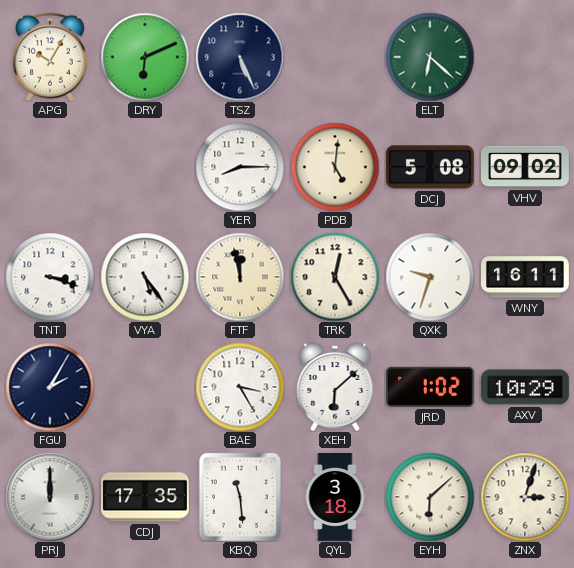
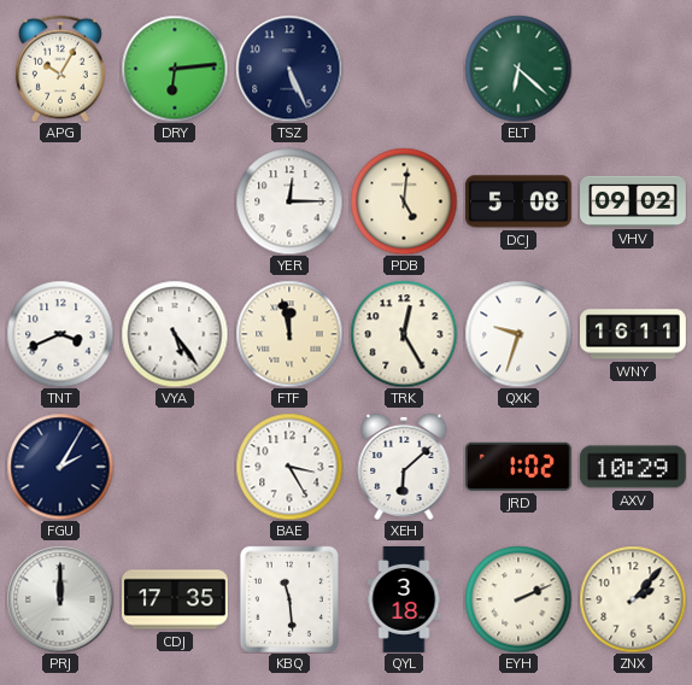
DRY: 6:11 -> 6:14 (175, 69)
YER: 8:15 -> 12:15 (289, 201)
TNT: 3:18 -> 3:41 (60, 334)
EYH: 6:08 -> 2:11 (518, 599)
ZNX: 3:03 -> 2:07 (633, 599)
